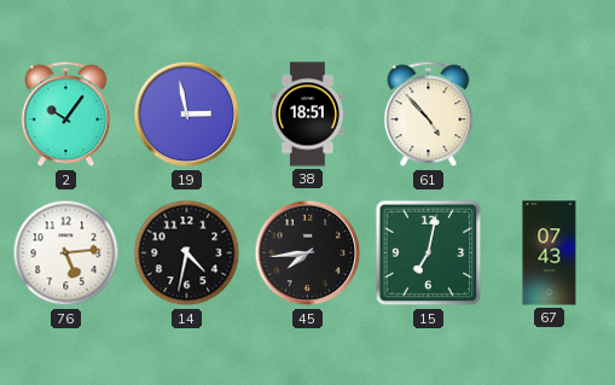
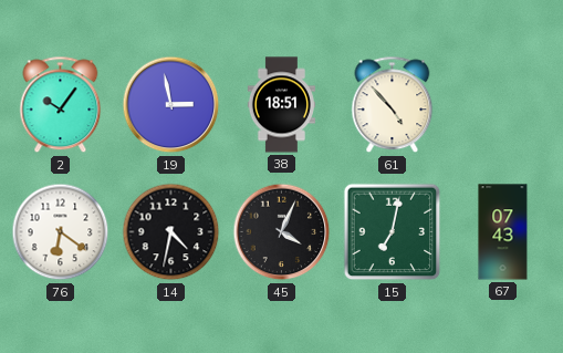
76: 5:14 -> 6:21 (61, 232)
45: 7:44 -> 4:04 (282, 232)
